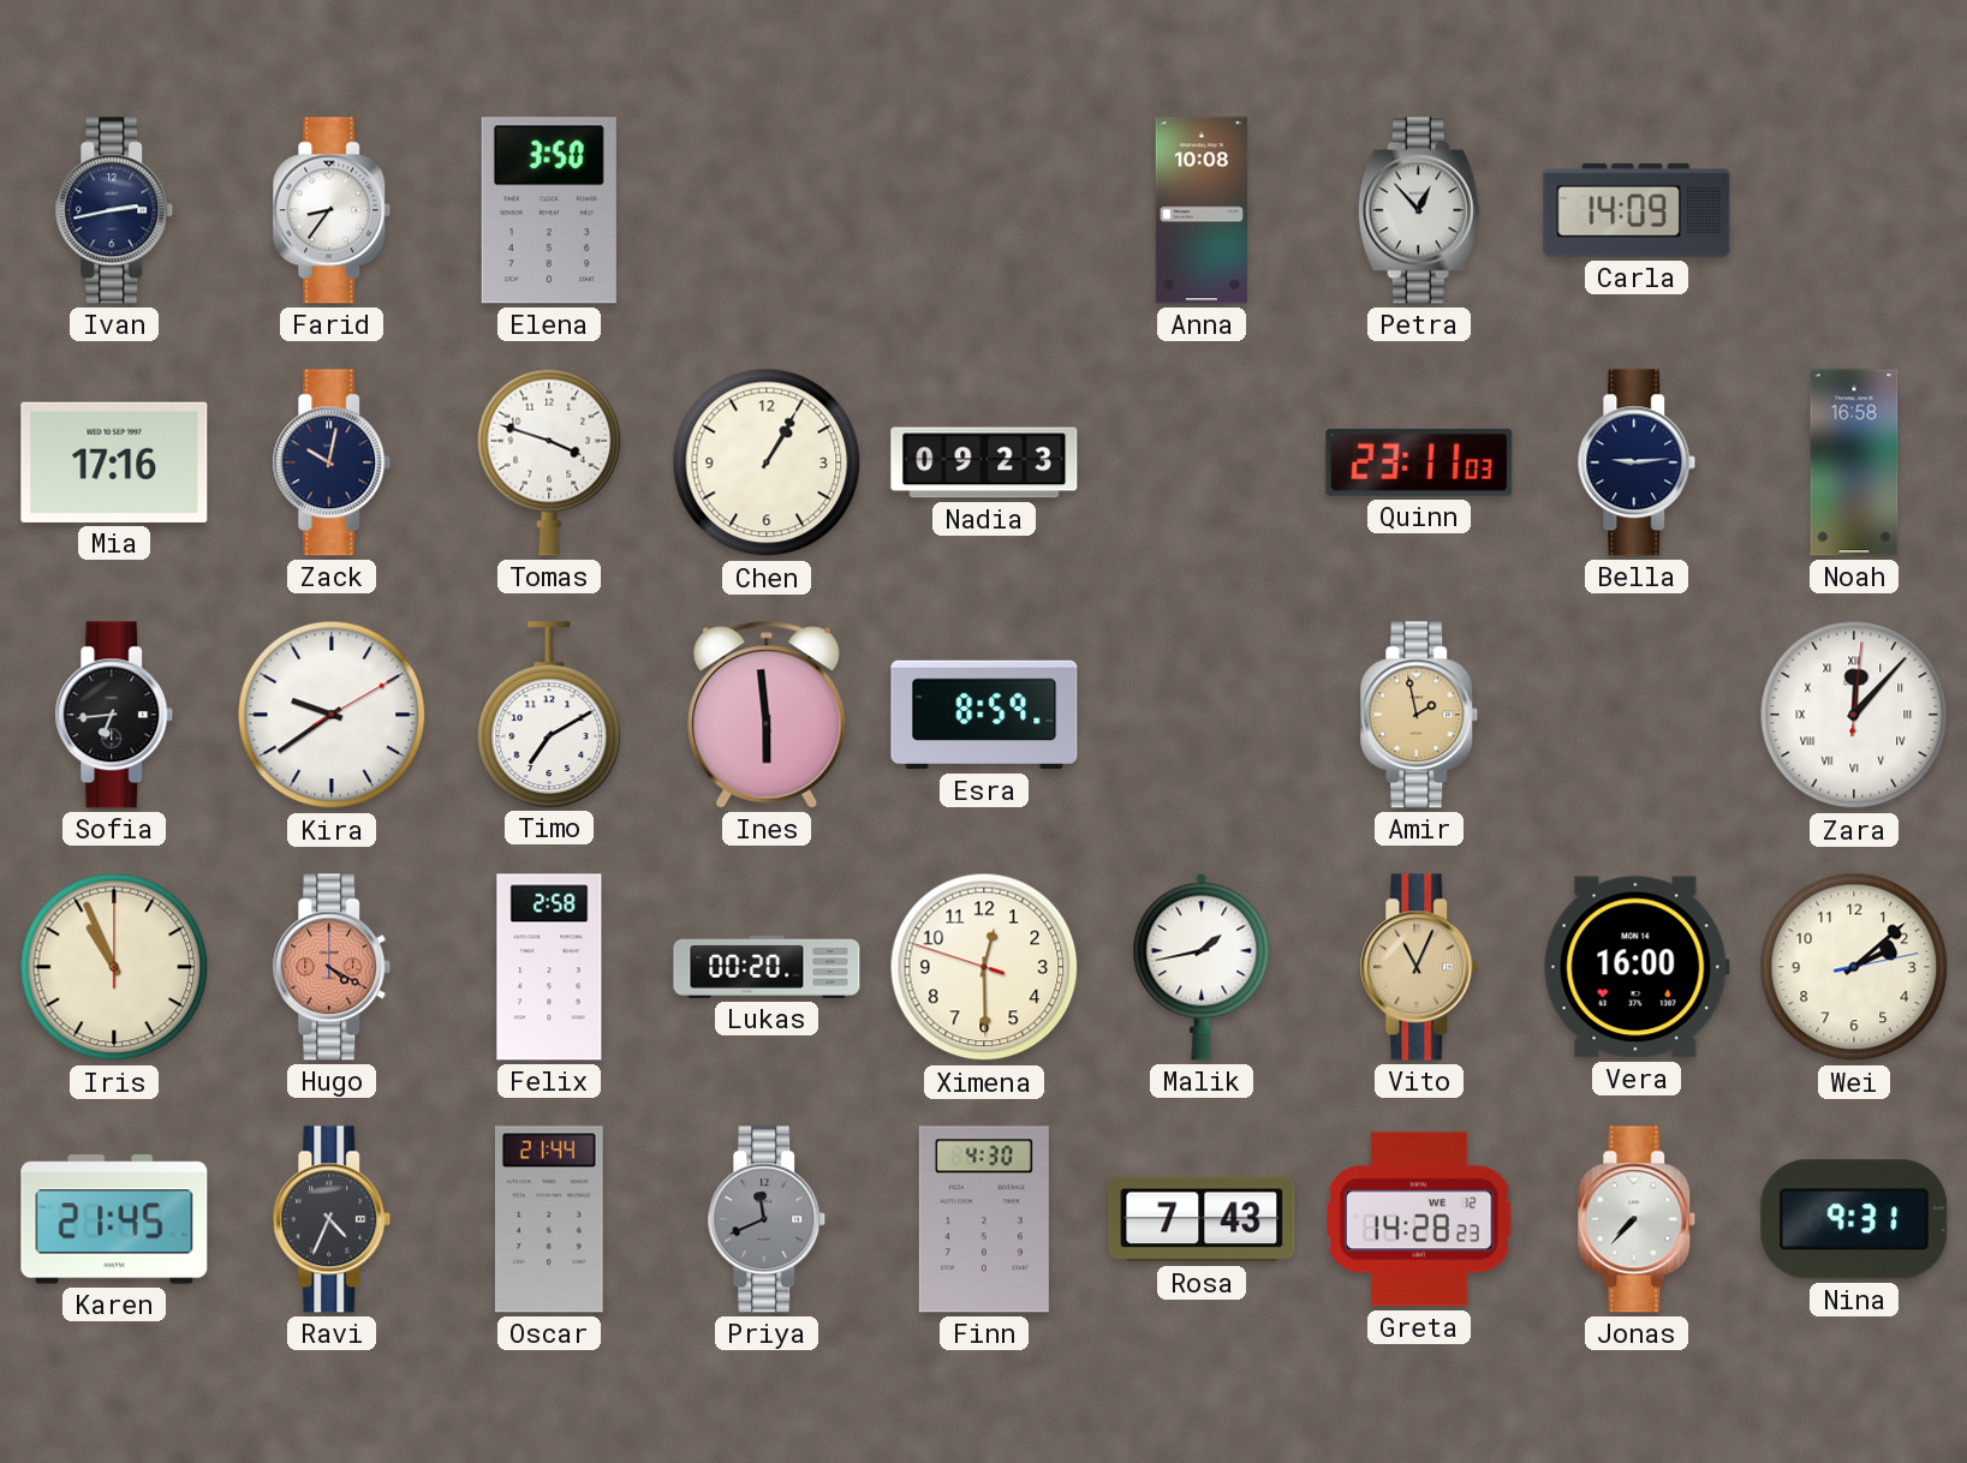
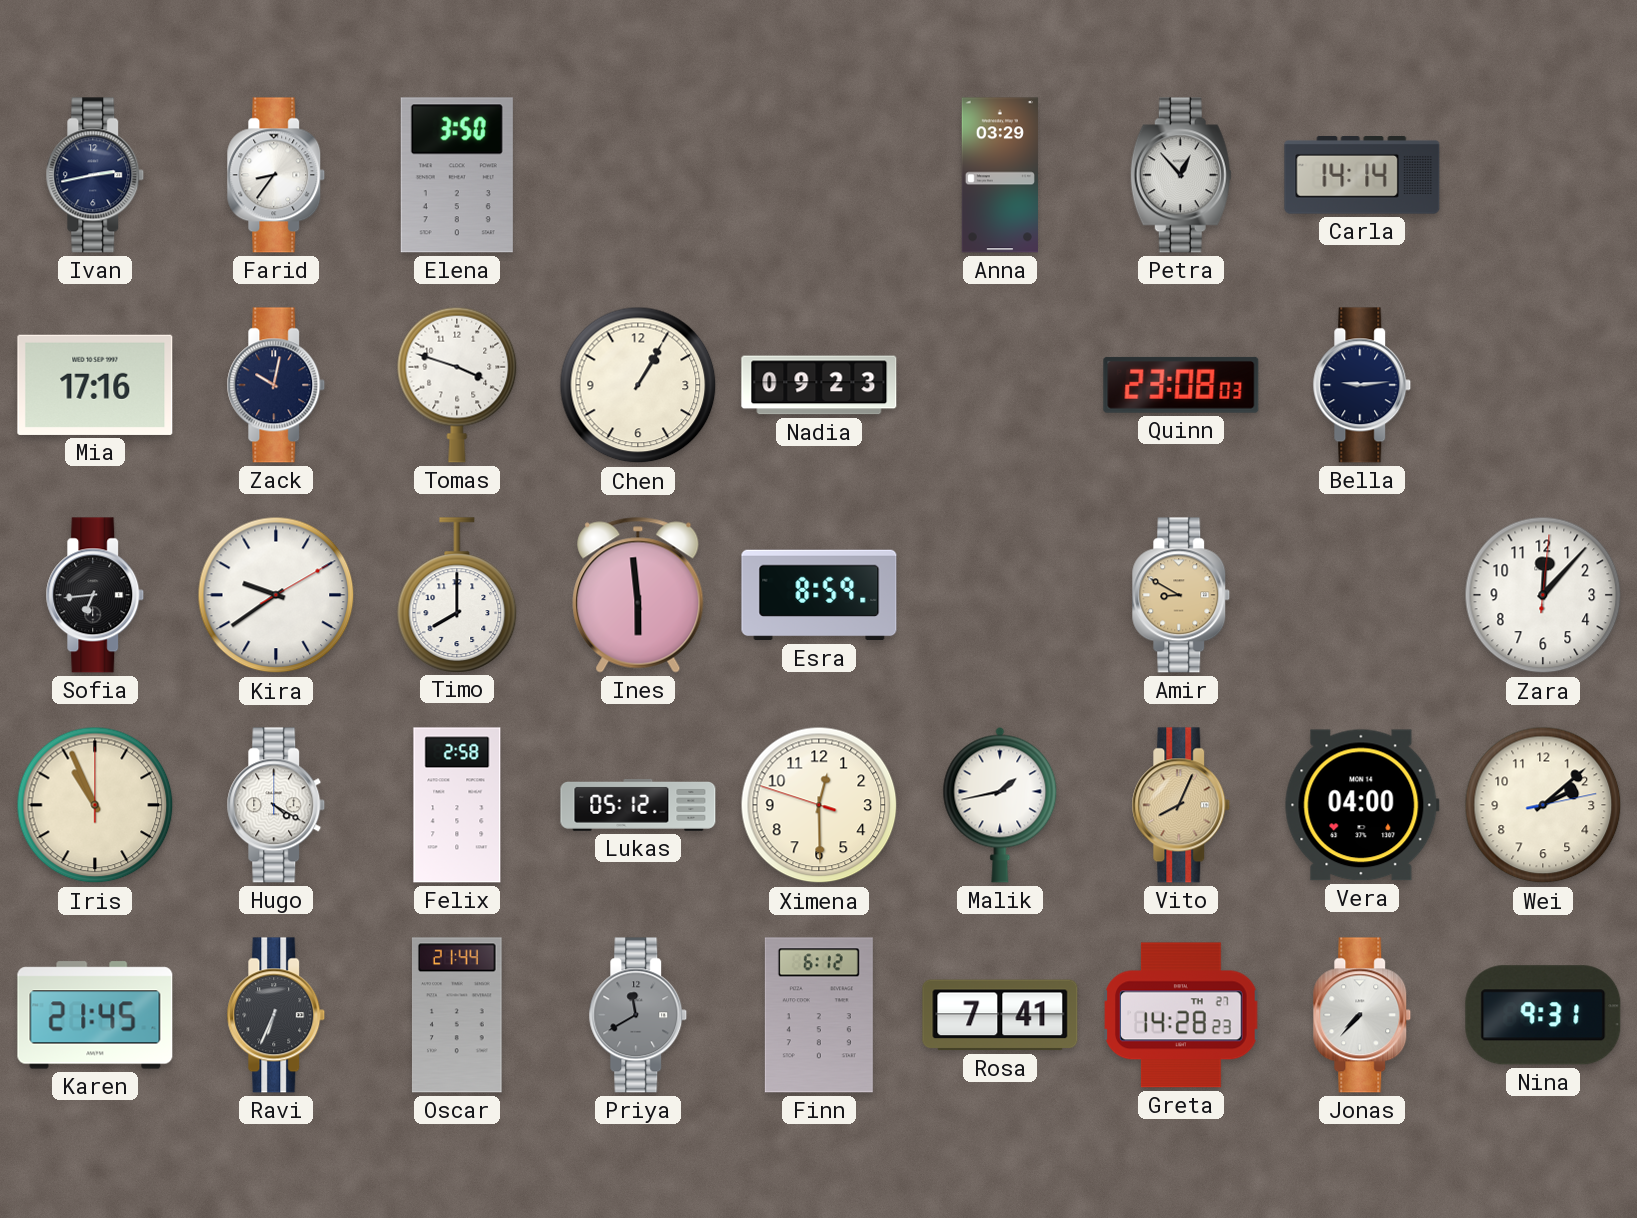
Anna: 10:08 -> 03:29 (1000, 175)
Carla: 14:09 -> 14:14 (1362, 176)
Quinn: 23:11 -> 23:08 (1181, 385)
Noah: 16:58 -> none (1854, 462)
Timo: 7:10 -> 8:00 (457, 595)
Amir: 1:58 -> 8:50 (1181, 595)
Zara numerals: Roman -> Arabic (1543, 595)
Hugo dial: salmon -> white (276, 805)
Lukas: 00:20 -> 05:12 (638, 805)
Vito: 11:04 -> 8:04 (1181, 805)
Vera: 16:00 -> 04:00 (1362, 805)
Ravi: 4:34 -> 6:34 (276, 1015)
Priya: 11:41 -> 11:40 (638, 1015)
Finn: 4:30 -> 6:12 (819, 1015)
Rosa: 7:43 -> 7:41 (1000, 1015)
Greta date: WE 12 -> TH 27 (1181, 1015)
